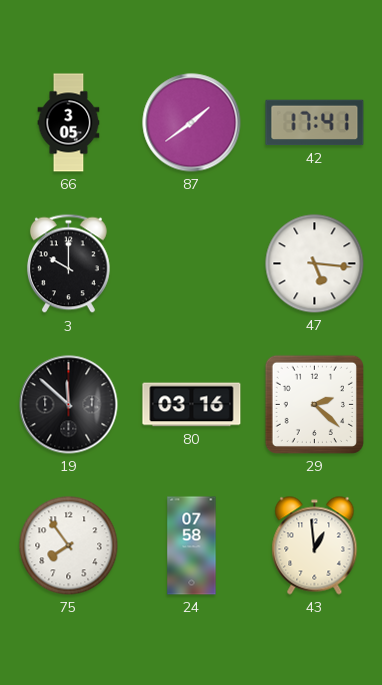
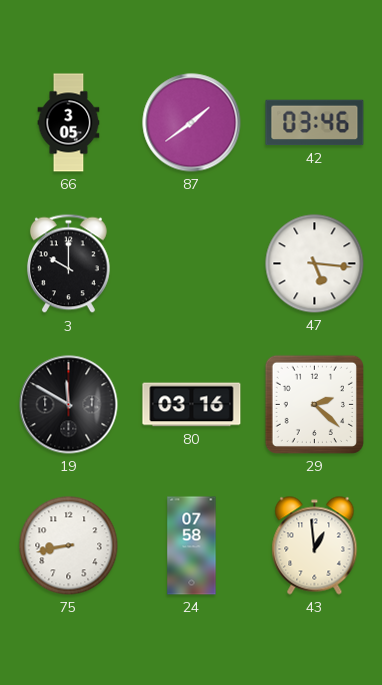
42: 17:41 -> 03:46 (315, 123)
19: 11:52 -> 11:50 (69, 405)
75: 7:54 -> 8:43 (69, 546)
